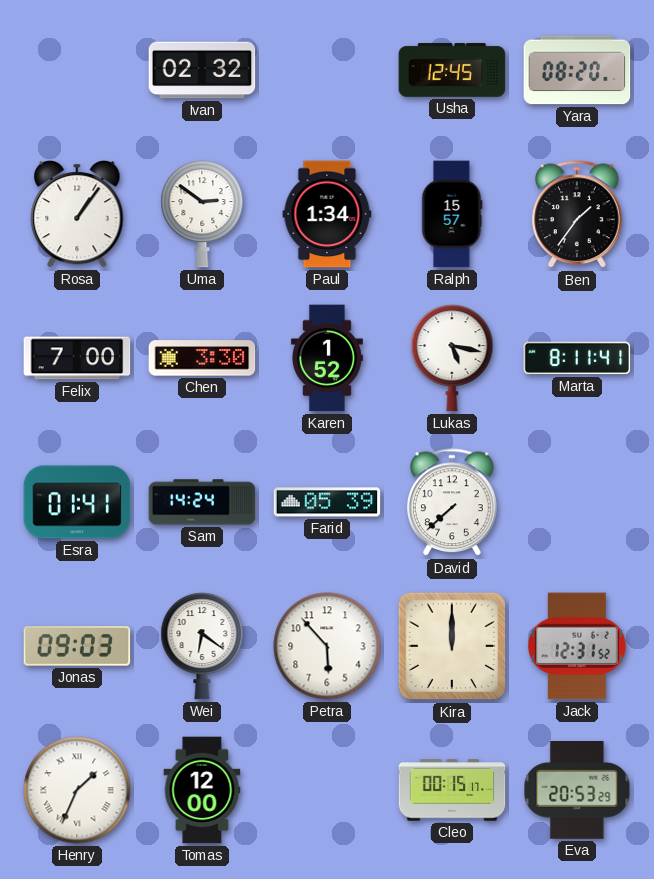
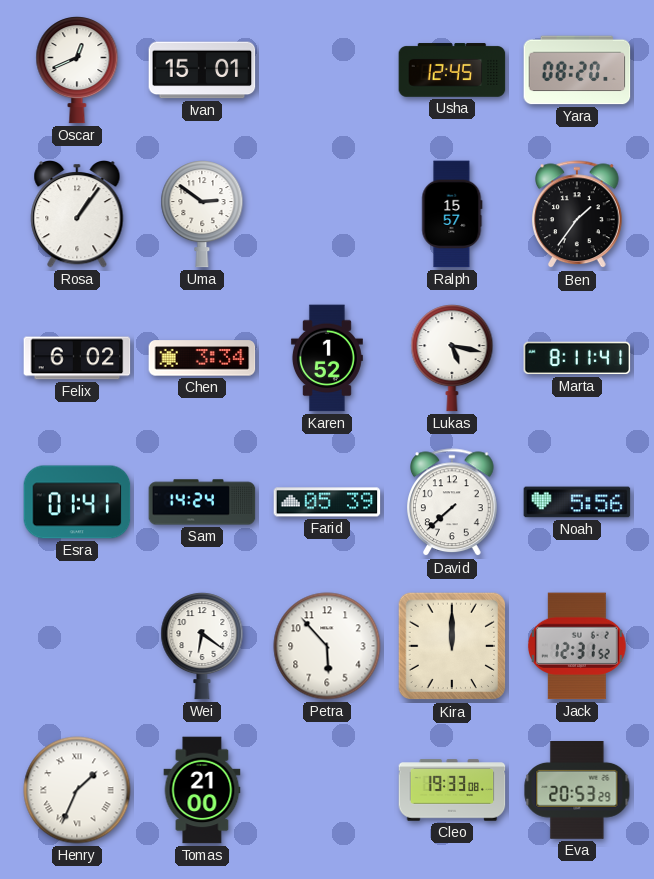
Oscar: none -> 12:41 (77, 70)
Ivan: 02:32 -> 15:01 (202, 70)
Paul: 1:34 -> none (327, 214)
Felix: 7:00 -> 6:02 (77, 358)
Chen: 3:30 -> 3:34 (202, 358)
Noah: none -> 5:56 (577, 502)
Jonas: 09:03 -> none (77, 646)
Tomas: 12:00 -> 21:00 (202, 790)
Cleo: 00:15 -> 19:33 (452, 790)
